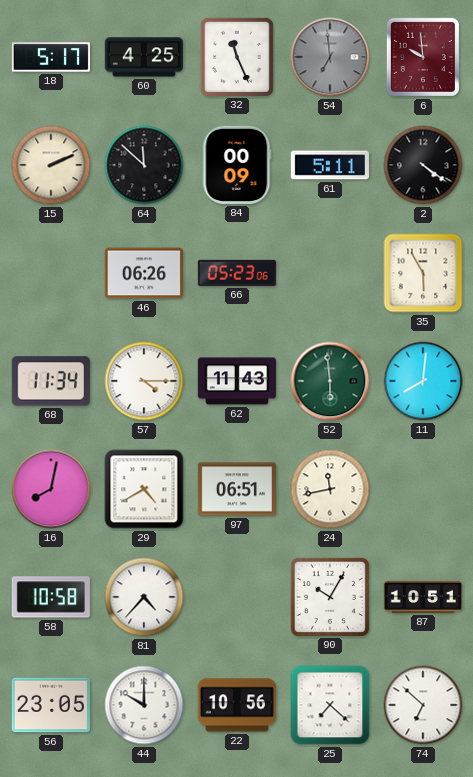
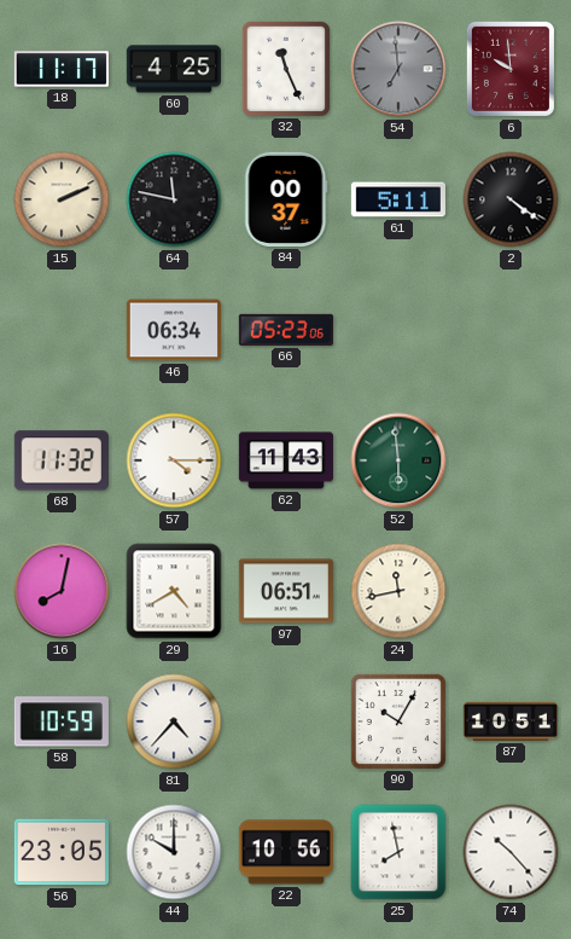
18: 5:17 -> 11:17 (62, 69)
64: 11:52 -> 11:47 (174, 199)
84: 00:09 -> 00:37 (286, 199)
46: 06:26 -> 06:34 (174, 330)
35: 5:55 -> none (423, 273)
68: 11:34 -> 11:32 (62, 460)
11: 8:01 -> none (423, 381)
58: 10:58 -> 10:59 (62, 721)
25: 7:22 -> 7:58 (398, 852)
74: 6:52 -> 10:23 (511, 852)
